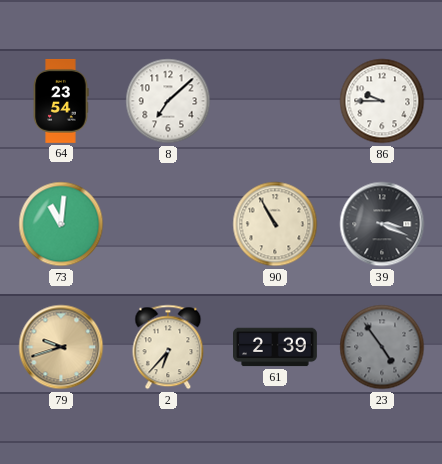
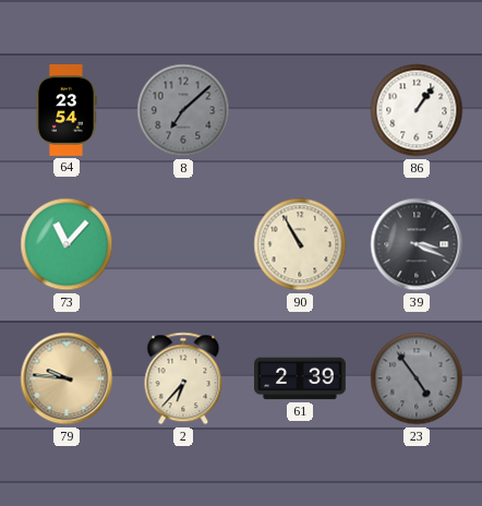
8 dial: white -> grey (183, 110)
86: 9:45 -> 1:06 (417, 110)
73: 11:01 -> 11:07 (67, 244)
79: 9:42 -> 9:46 (67, 378)
